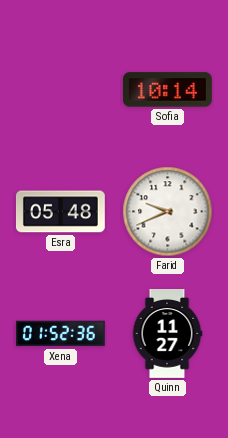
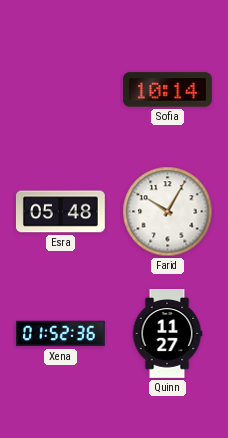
Farid: 9:41 -> 10:05 (168, 212)
